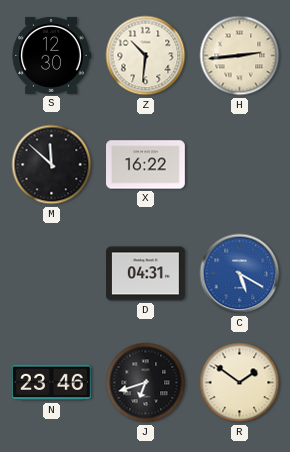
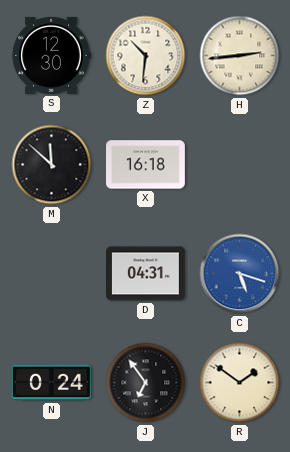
X: 16:22 -> 16:18 (146, 165)
C: 5:20 -> 5:18 (240, 274)
N: 23:46 -> 0:24 (52, 383)
J: 6:42 -> 6:54 (146, 383)
